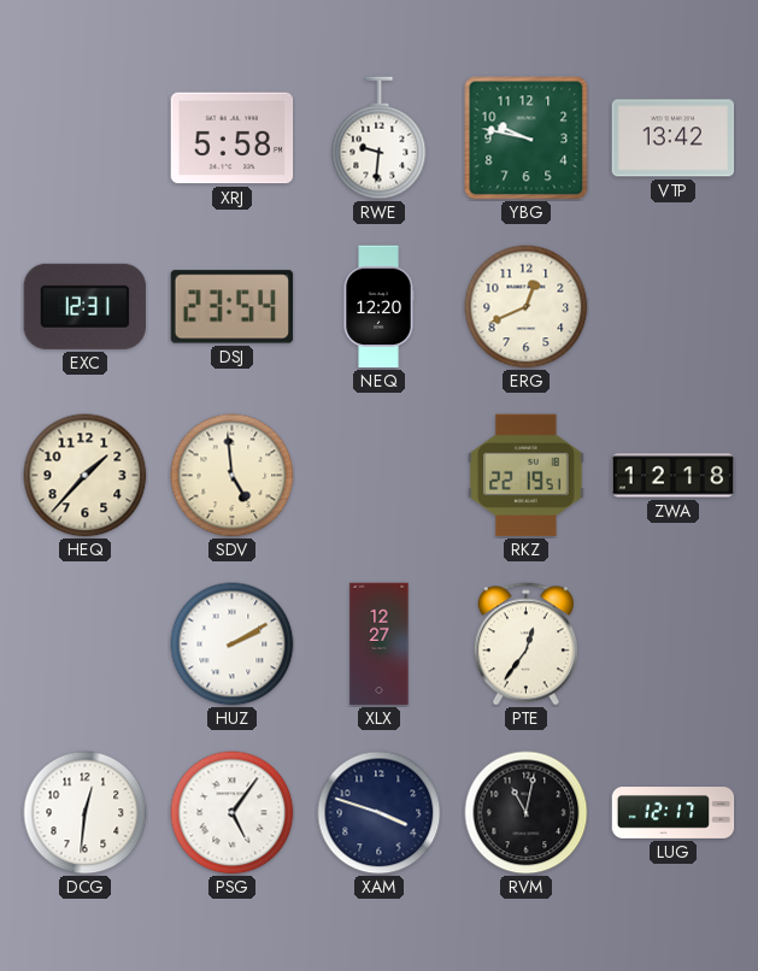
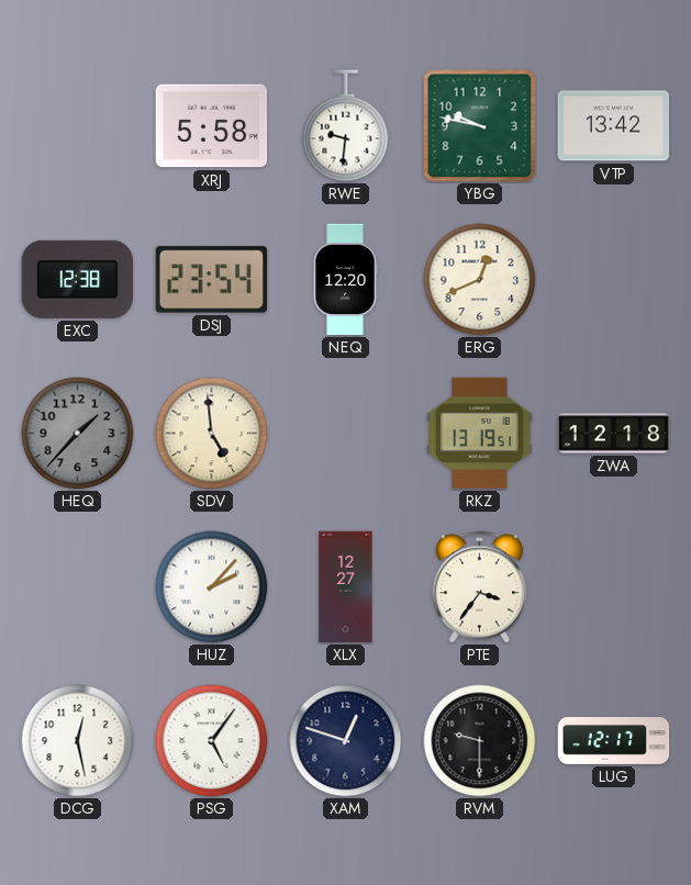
EXC: 12:31 -> 12:38 (77, 279)
HEQ dial: cream -> grey (78, 434)
RKZ: 22:19 -> 13:19 (480, 434)
HUZ: 2:10 -> 2:07 (212, 587)
PTE: 12:36 -> 3:36 (479, 587)
DCG: 12:31 -> 12:28 (78, 741)
XAM: 3:48 -> 12:48 (346, 741)
RVM: 11:02 -> 9:30 (480, 741)
